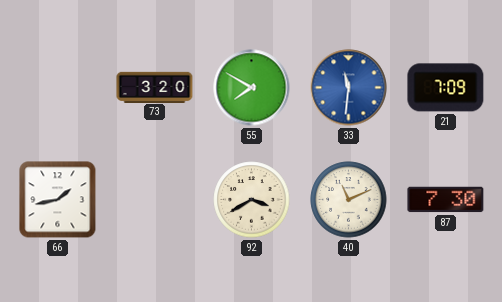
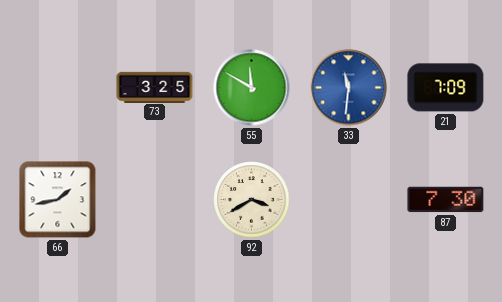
73: 3:20 -> 3:25 (155, 87)
55: 7:50 -> 11:50 (252, 88)
40: 11:11 -> none (349, 200)
